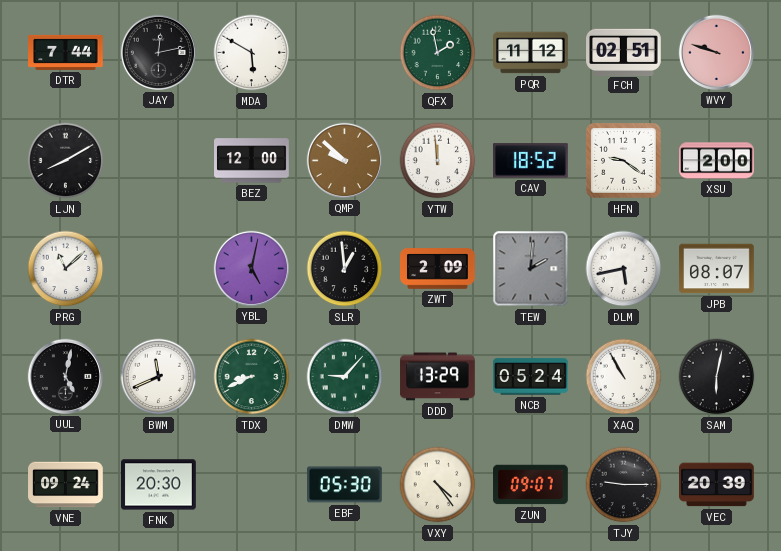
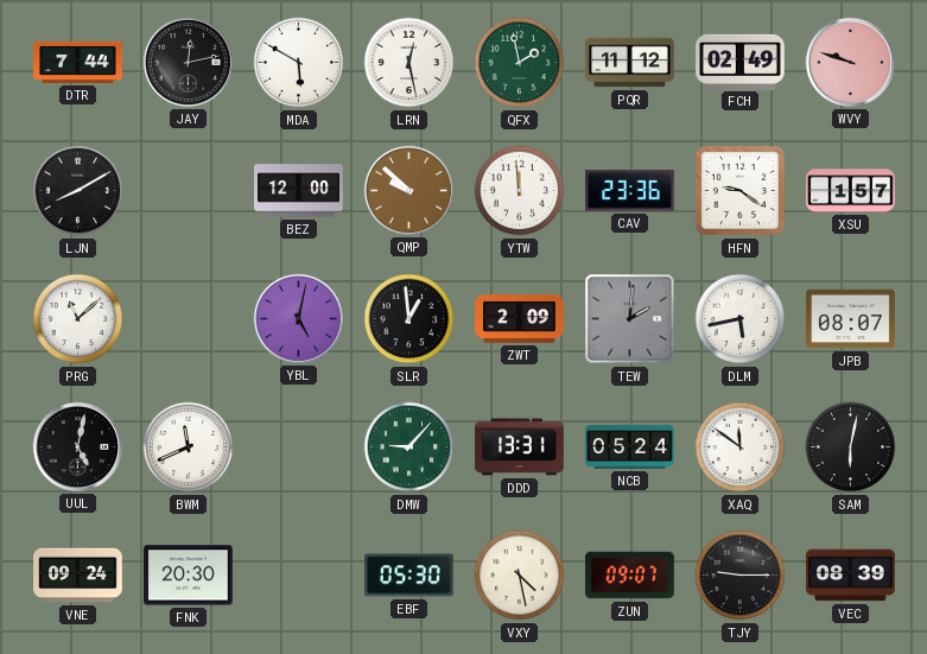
LRN: none -> 12:28 (409, 63)
FCH: 02:51 -> 02:49 (741, 62)
CAV: 18:52 -> 23:36 (630, 191)
XSU: 2:00 -> 1:57 (851, 191)
TDX: 8:41 -> none (252, 377)
DDD: 13:29 -> 13:31 (520, 447)
XAQ: 10:55 -> 11:51 (741, 447)
VXY: 4:24 -> 4:28 (520, 576)
VEC: 20:39 -> 08:39 (851, 576)
